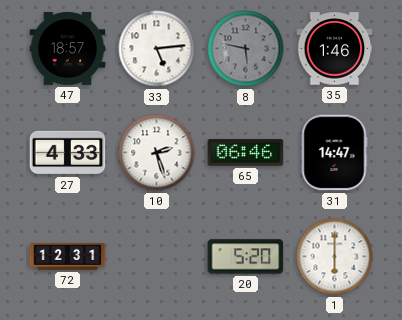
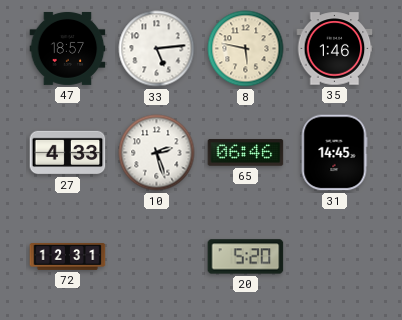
8 dial: grey -> cream (246, 49)
31: 14:47 -> 14:45 (334, 153)
1: 6:00 -> none (335, 257)
